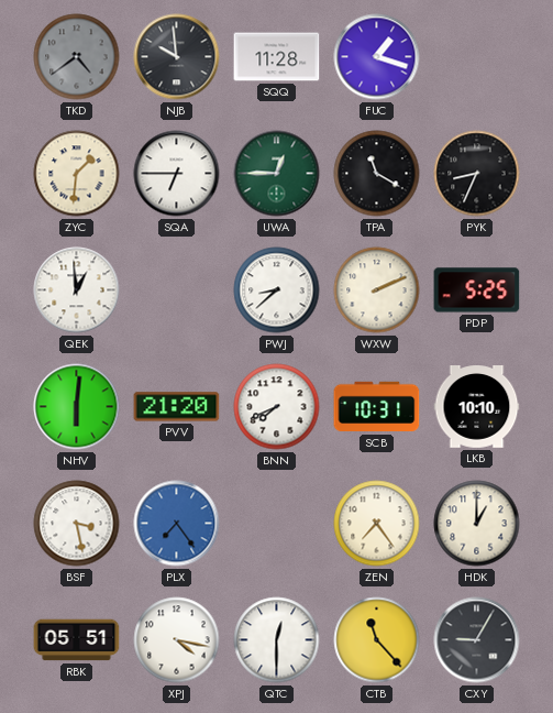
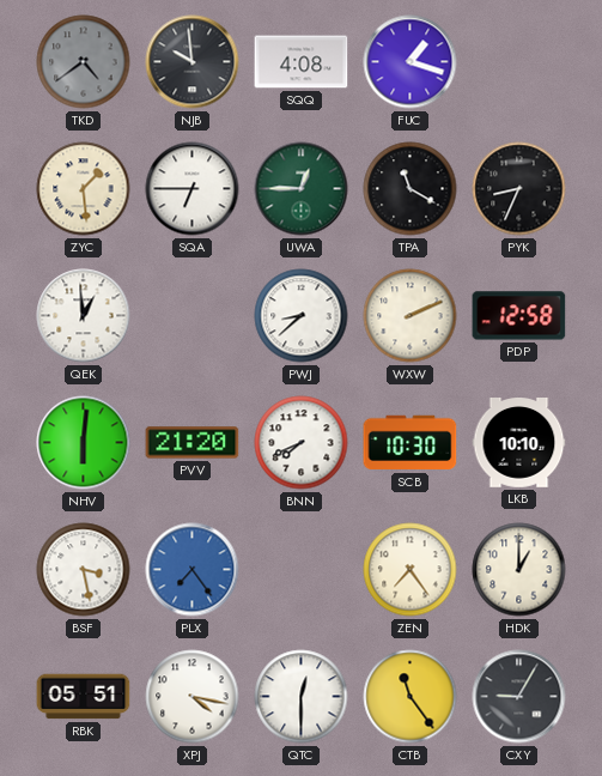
SQQ: 11:28 -> 4:08 (302, 62)
ZYC: 1:31 -> 1:29 (84, 189)
PDP: 5:25 -> 12:58 (519, 316)
SCB: 10:31 -> 10:30 (411, 443)
CTB: 11:23 -> 11:24 (411, 697)
